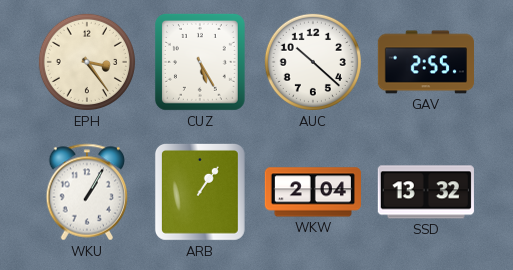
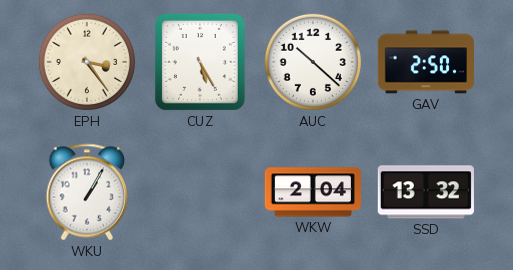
GAV: 2:55 -> 2:50 (425, 62)
ARB: 1:06 -> none (200, 192)
